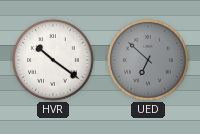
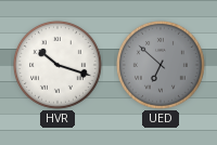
HVR: 10:21 -> 10:18 (58, 65)
